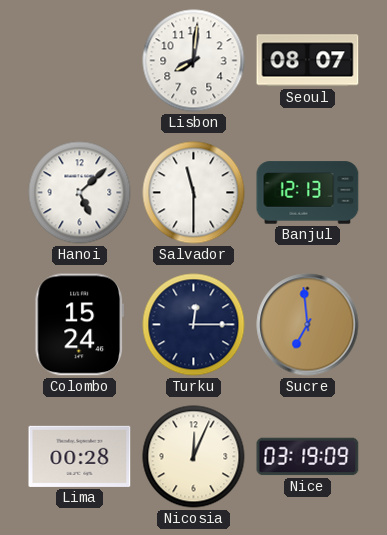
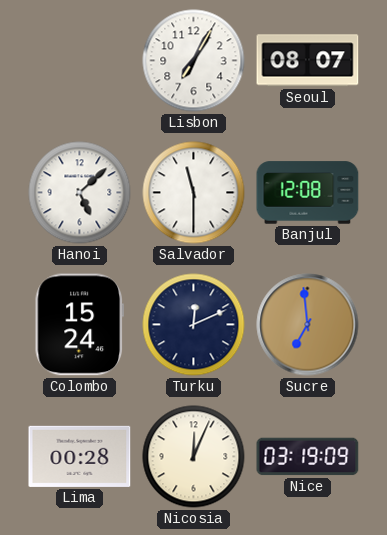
Lisbon: 8:01 -> 7:05 (194, 61)
Banjul: 12:13 -> 12:08 (308, 193)
Turku: 12:15 -> 12:11 (194, 325)
